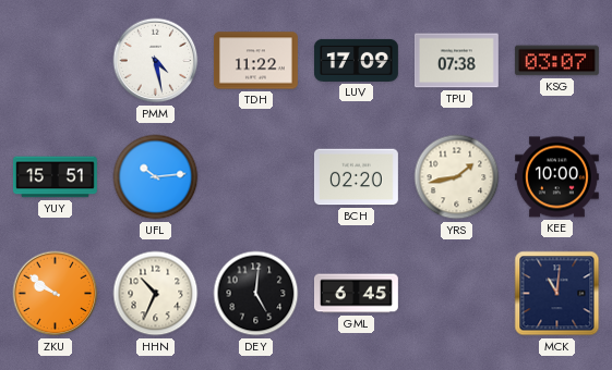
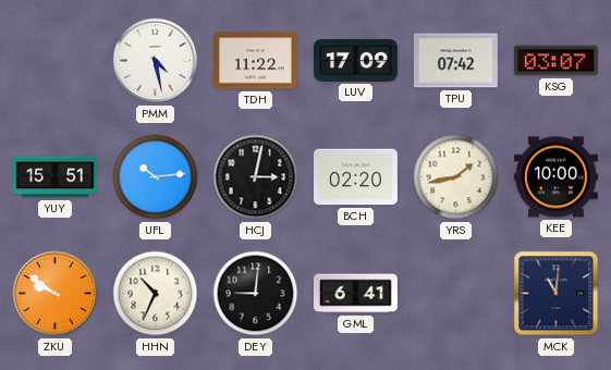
TPU: 07:38 -> 07:42 (455, 61)
HCJ: none -> 3:02 (256, 177)
DEY: 5:01 -> 9:01 (256, 294)
GML: 6:45 -> 6:41 (356, 294)
